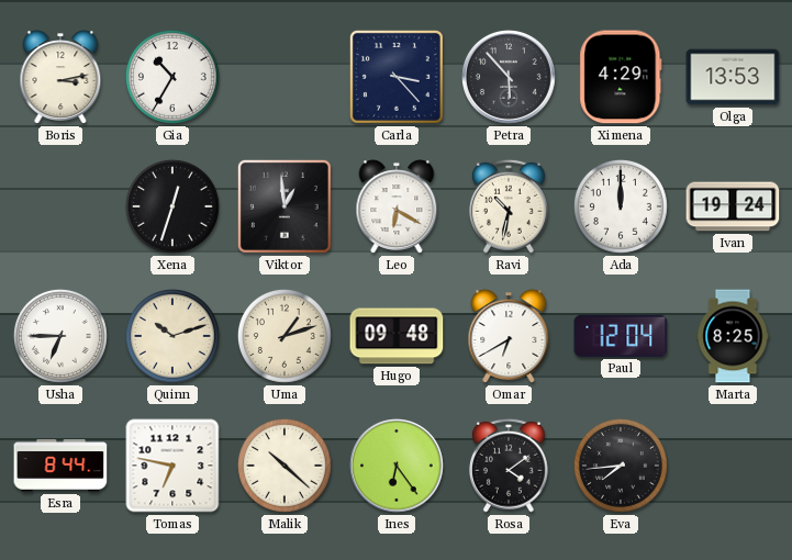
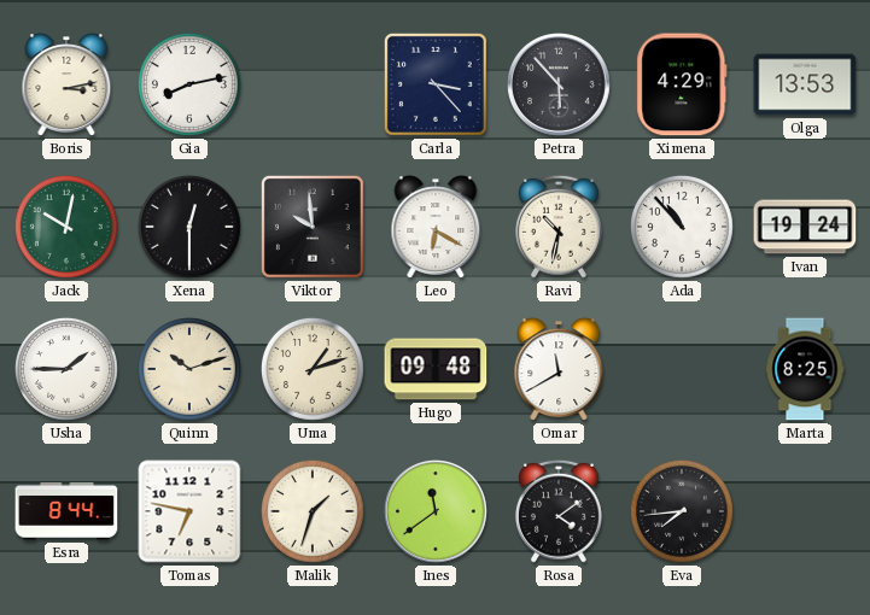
Gia: 10:35 -> 8:13 (189, 84)
Jack: none -> 10:02 (66, 227)
Xena: 12:33 -> 12:30 (189, 227)
Viktor: 12:59 -> 9:59 (313, 227)
Ada: 12:00 -> 10:53 (682, 227)
Usha: 6:45 -> 1:45 (66, 369)
Omar: 6:40 -> 11:40 (559, 369)
Paul: 12:04 -> none (621, 336)
Malik: 10:22 -> 1:33 (313, 511)
Ines: 6:24 -> 11:39 (437, 512)
